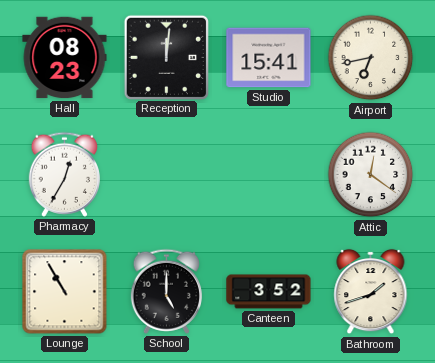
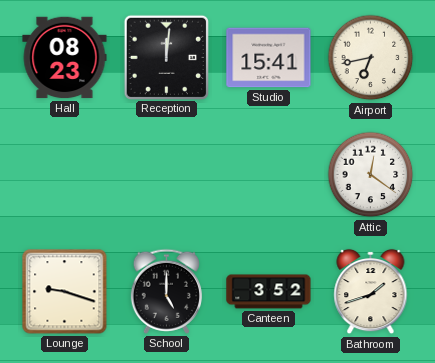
Pharmacy: 12:35 -> none (64, 174)
Lounge: 10:55 -> 9:18 (65, 292)
